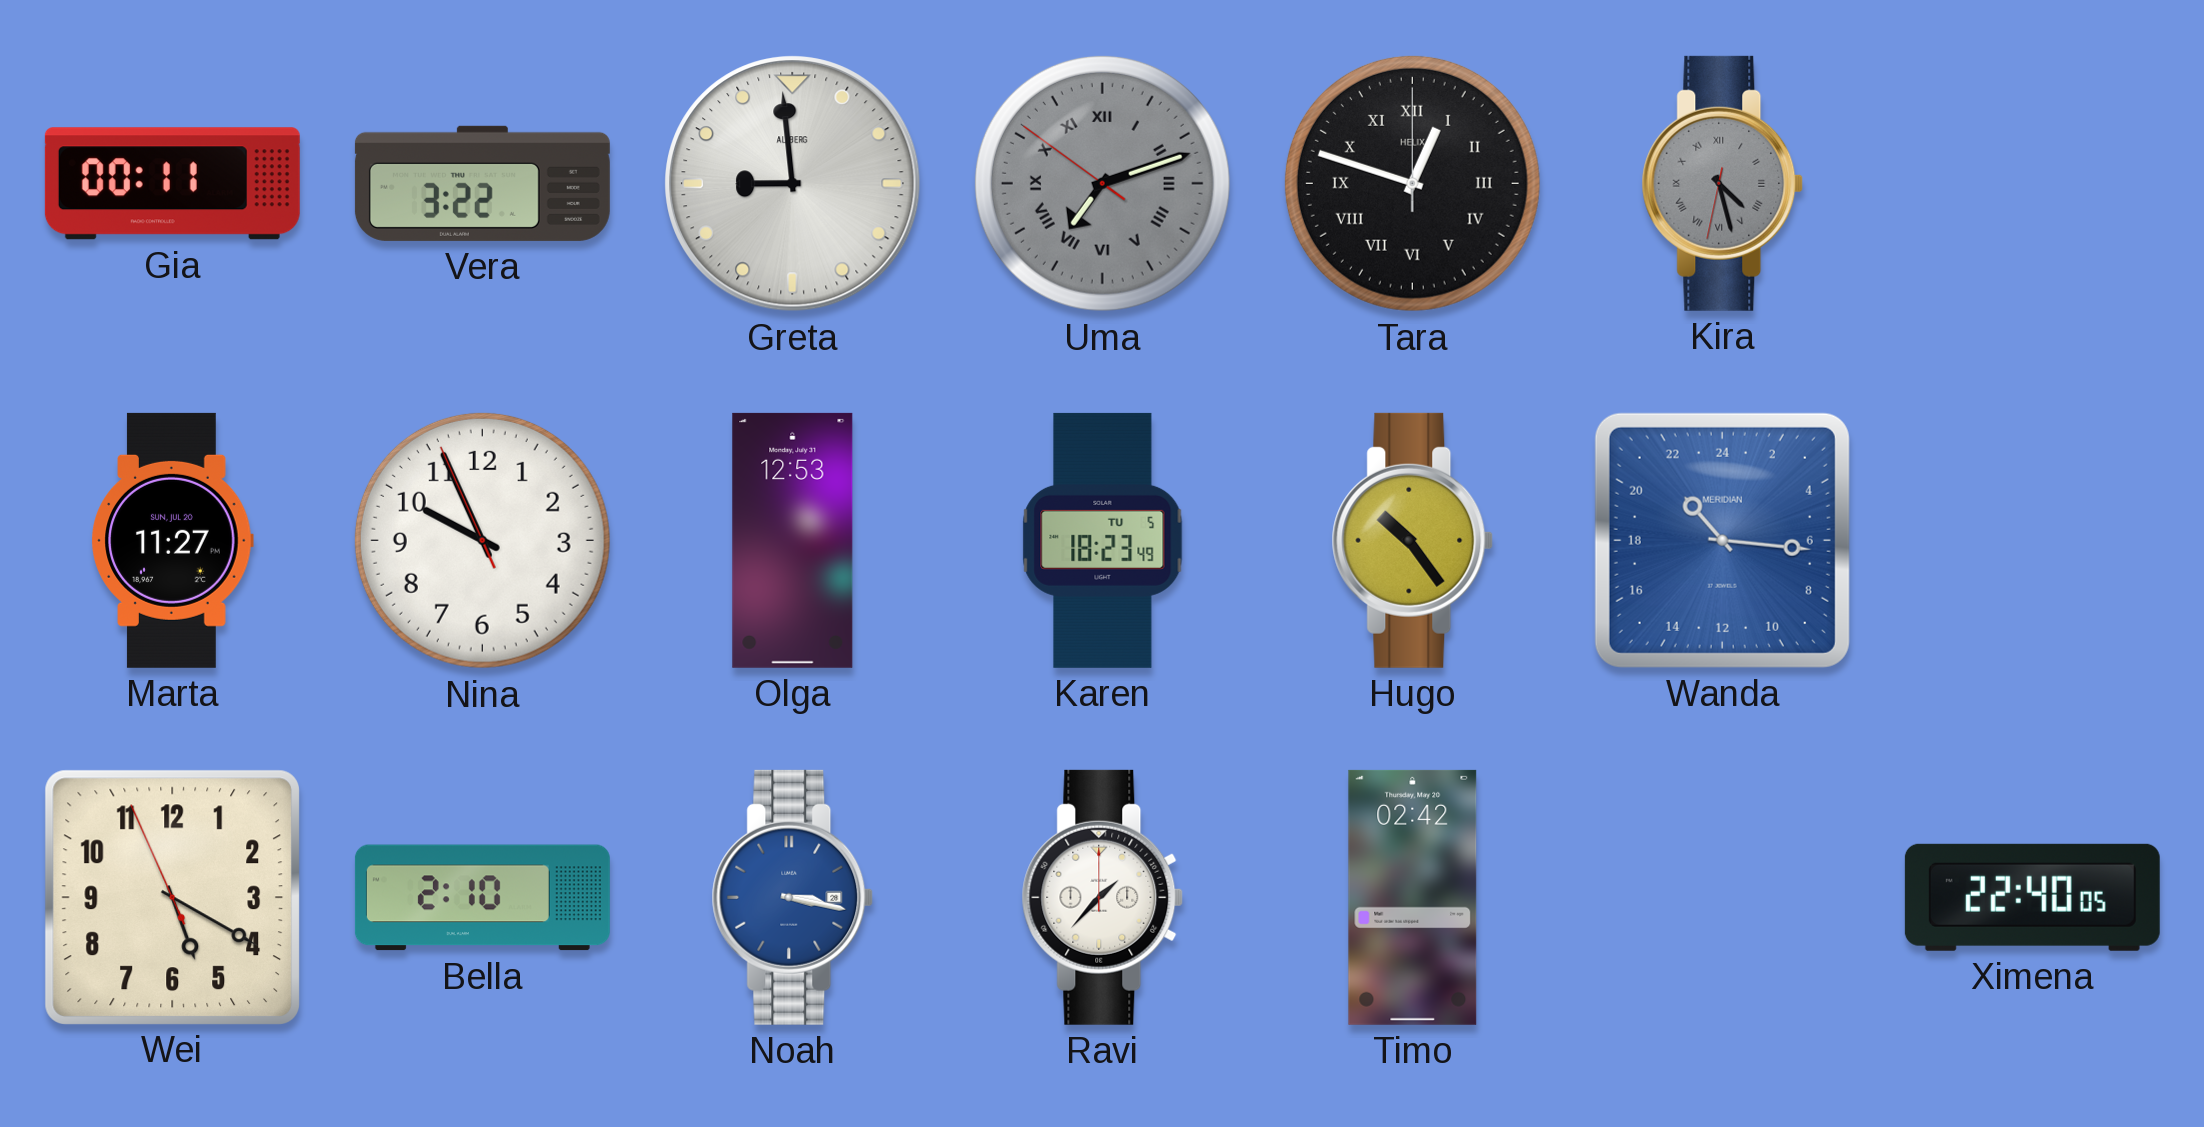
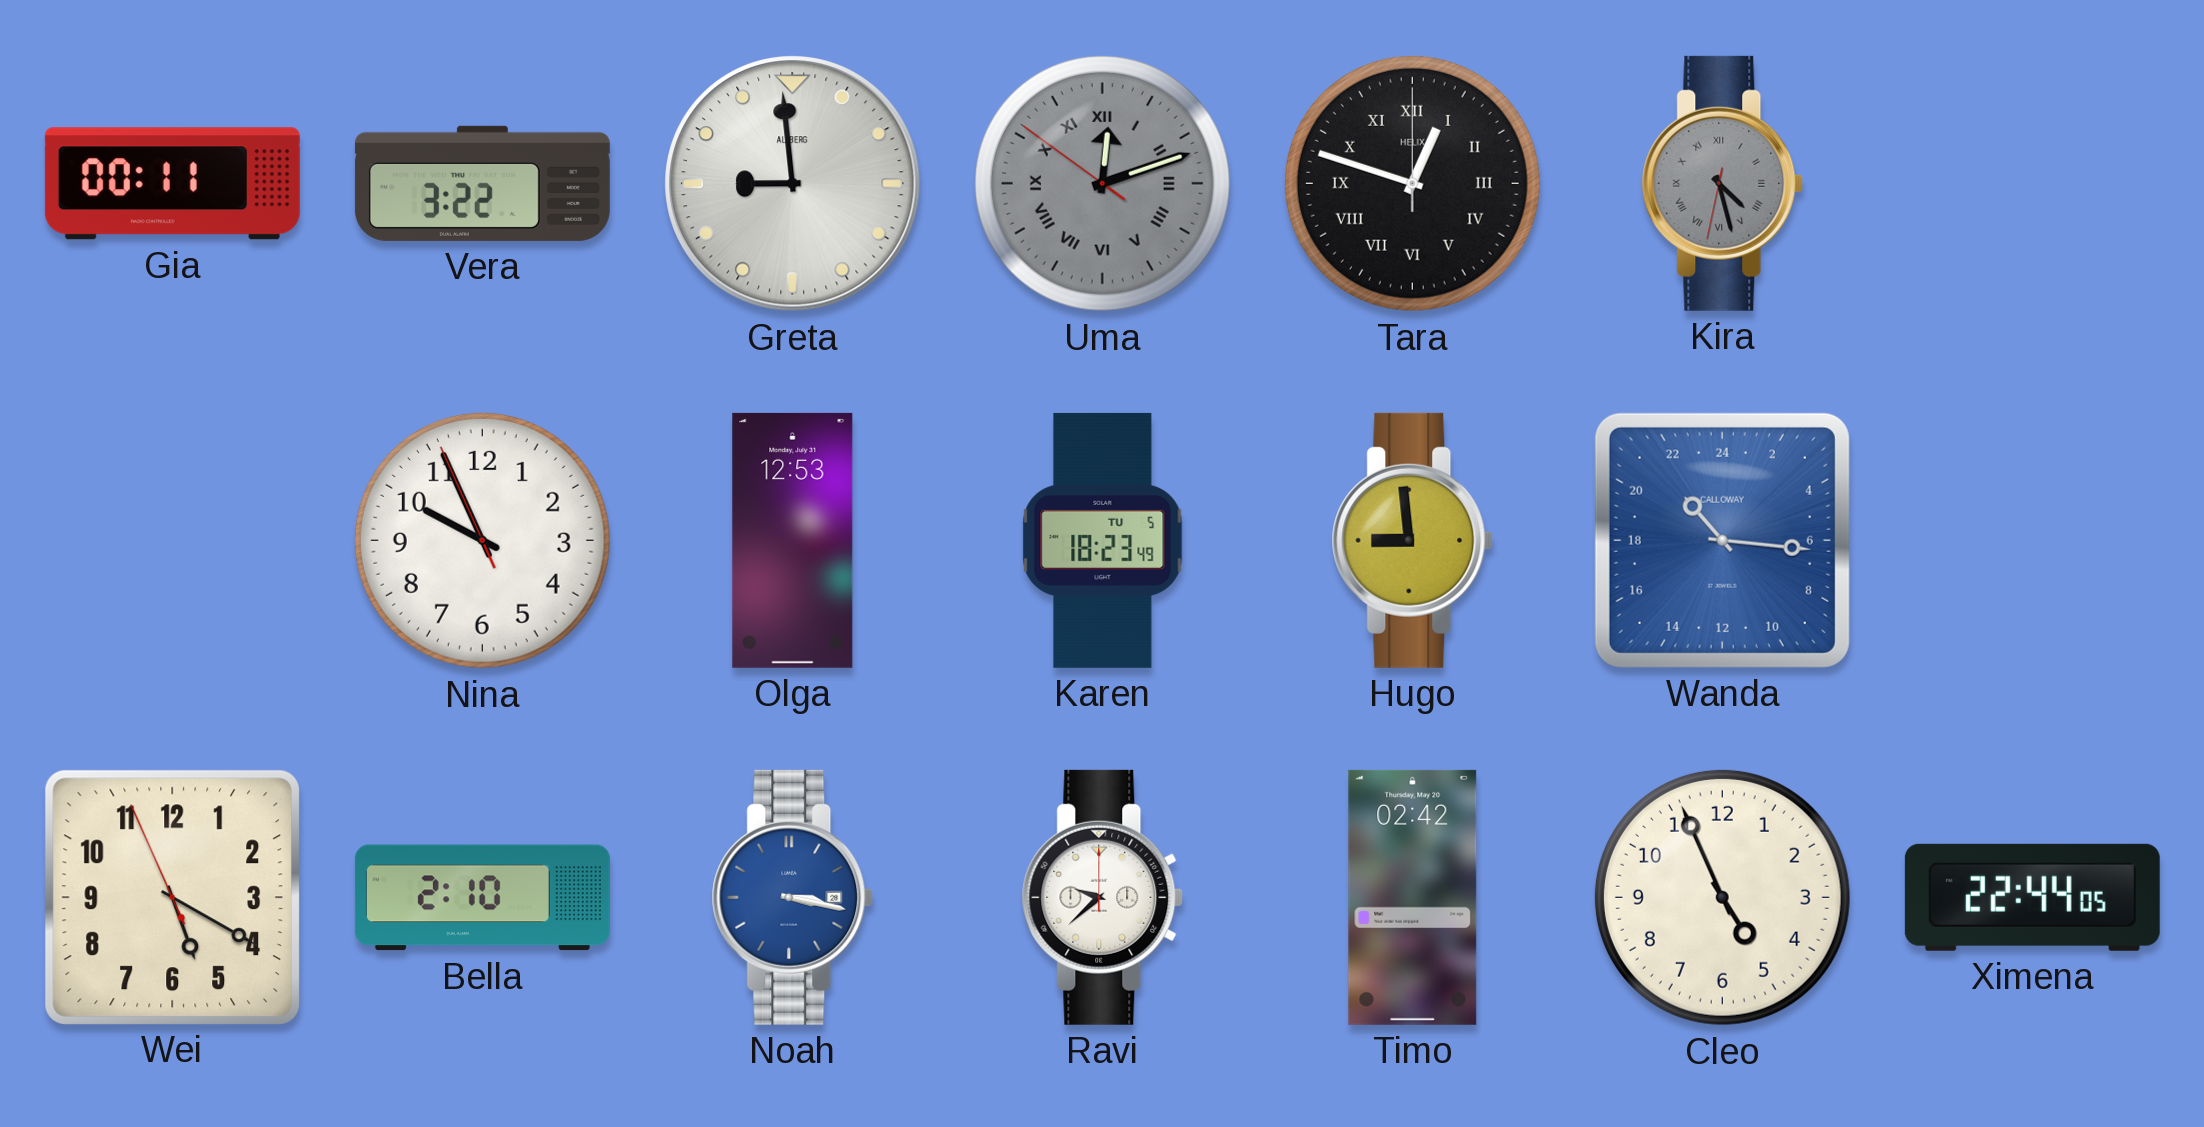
Uma: 7:11 -> 12:11 (1102, 183)
Marta: 11:27 -> none (172, 540)
Hugo: 10:24 -> 8:59 (1413, 540)
Wanda brand: MERIDIAN -> CALLOWAY (1722, 540)
Ravi: 1:37 -> 9:38 (1103, 897)
Cleo: none -> 4:56 (1722, 897)
Ximena: 22:40 -> 22:44 (2032, 897)
